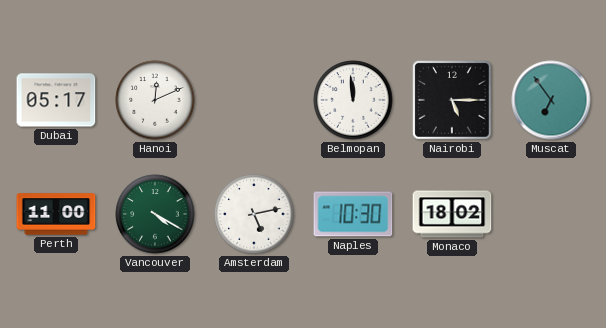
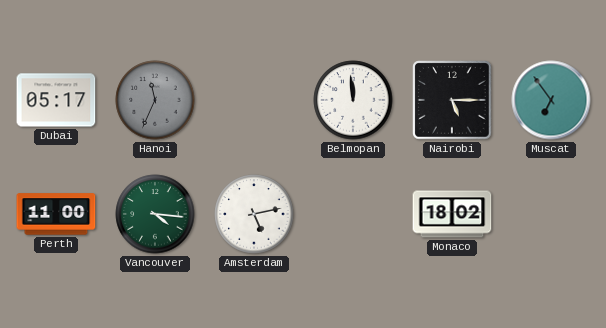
Hanoi: 12:11 -> 11:34 (155, 100)
Hanoi dial: white -> grey (155, 100)
Vancouver: 4:20 -> 4:16 (155, 214)
Naples: 10:30 -> none (353, 214)
